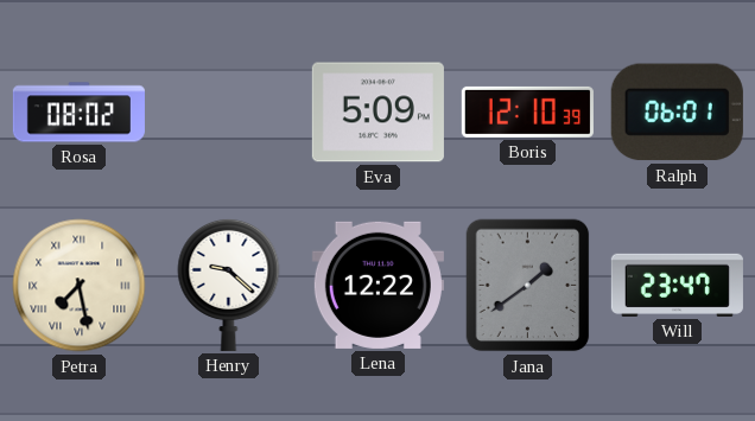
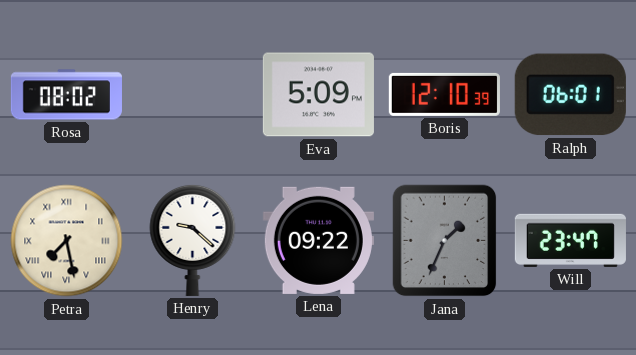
Lena: 12:22 -> 09:22 (318, 240)
Jana: 1:39 -> 1:34 (445, 241)
